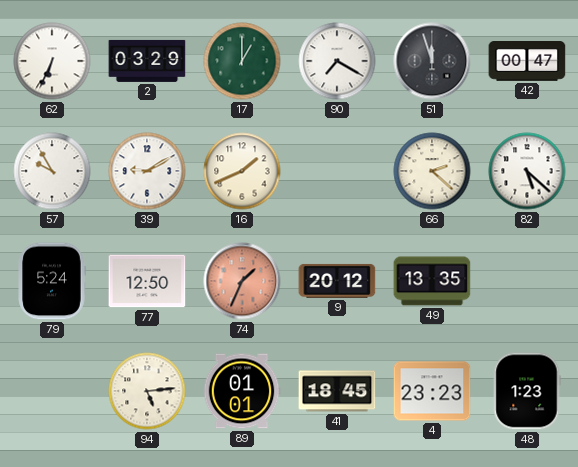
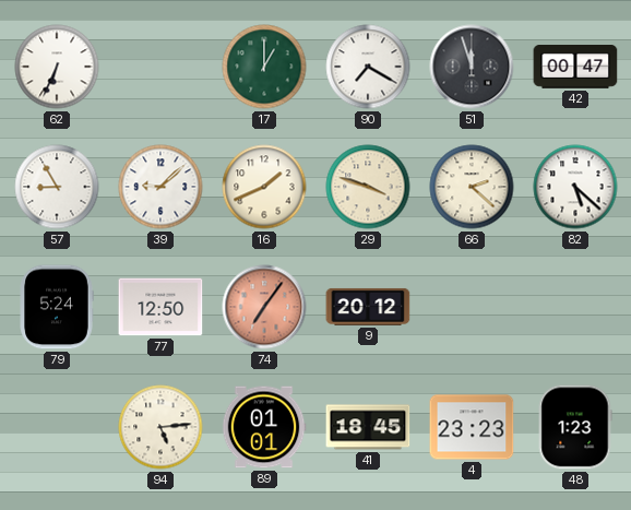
2: 03:29 -> none (147, 61)
57: 9:55 -> 8:55 (57, 187)
39: 9:10 -> 9:08 (160, 187)
29: none -> 3:48 (368, 187)
74: 1:34 -> 7:06 (264, 307)
49: 13:35 -> none (432, 281)
